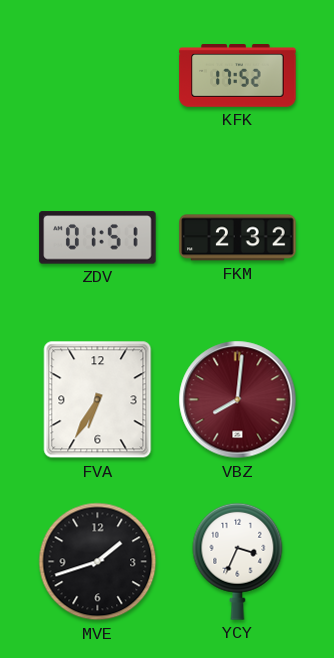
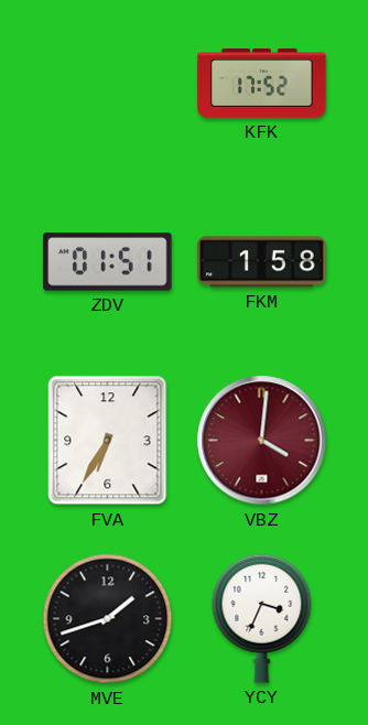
FKM: 2:32 -> 1:58 (262, 262)
VBZ: 8:01 -> 4:01 (262, 441)
